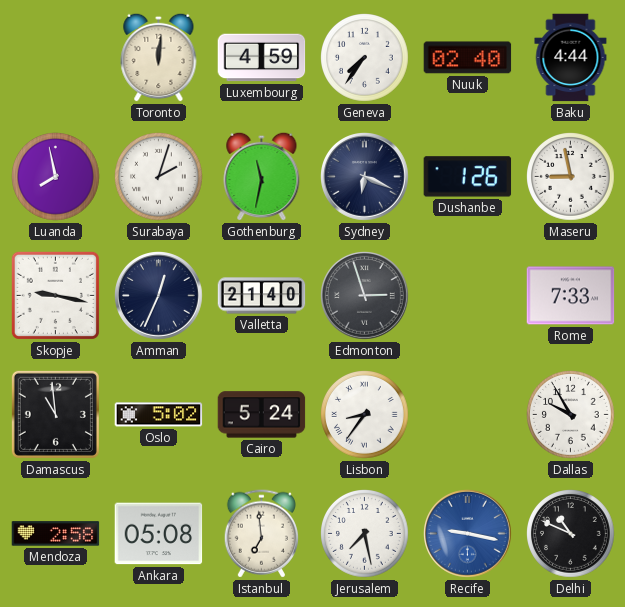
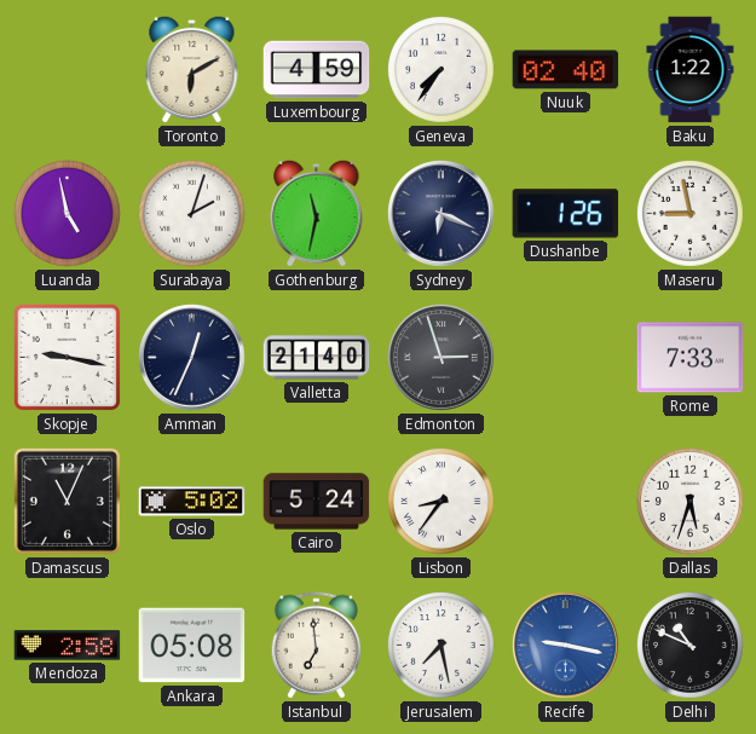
Toronto: 12:01 -> 6:10 (192, 69)
Baku: 4:44 -> 1:22 (691, 70)
Luanda: 7:58 -> 4:58 (68, 214)
Damascus: 10:59 -> 11:04 (67, 501)
Dallas: 9:55 -> 5:33 (691, 502)
